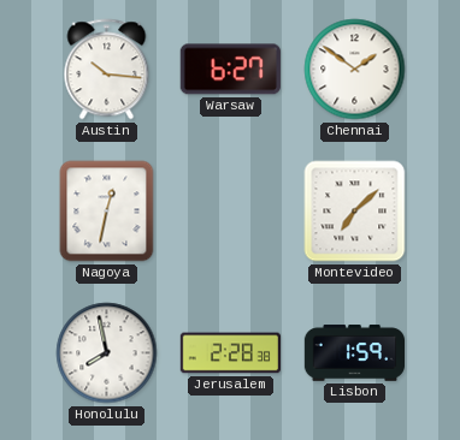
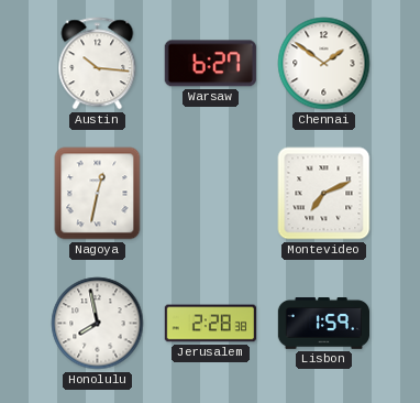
Montevideo: 7:08 -> 7:11 (324, 194)
